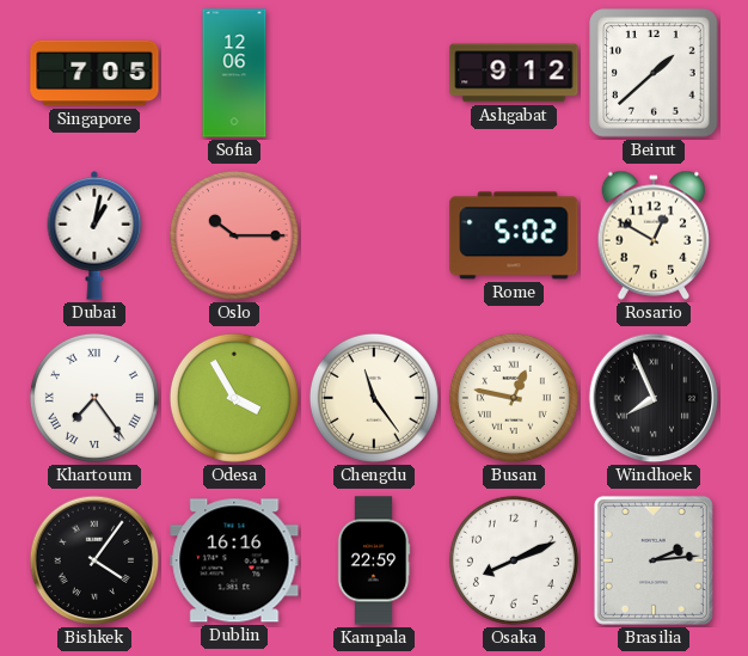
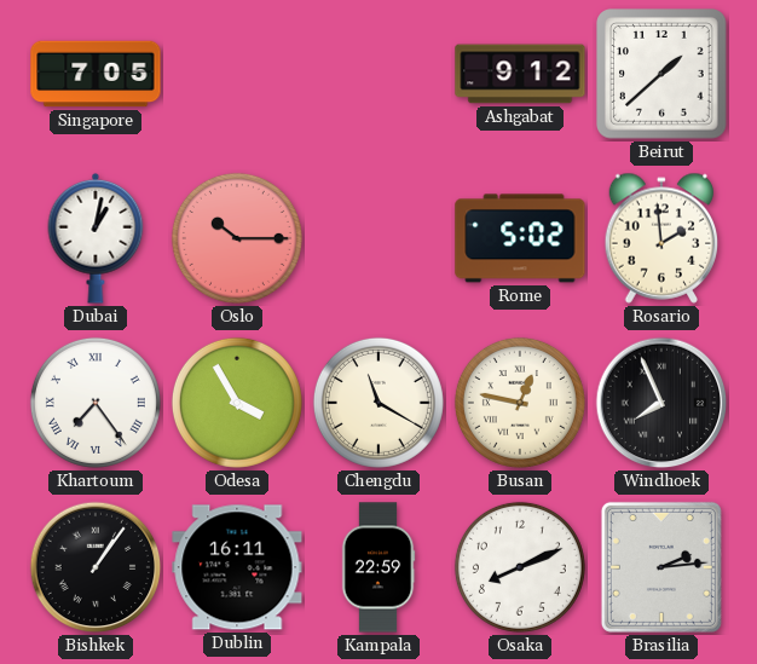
Sofia: 12:06 -> none (234, 73)
Rosario: 12:50 -> 1:59 (661, 238)
Chengdu: 11:24 -> 11:20 (379, 403)
Bishkek: 4:06 -> 1:06 (96, 567)
Dublin: 16:16 -> 16:11 (237, 567)
